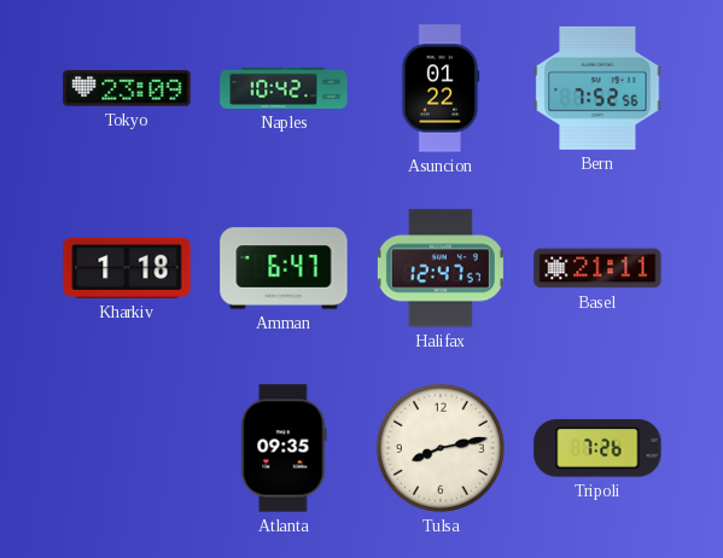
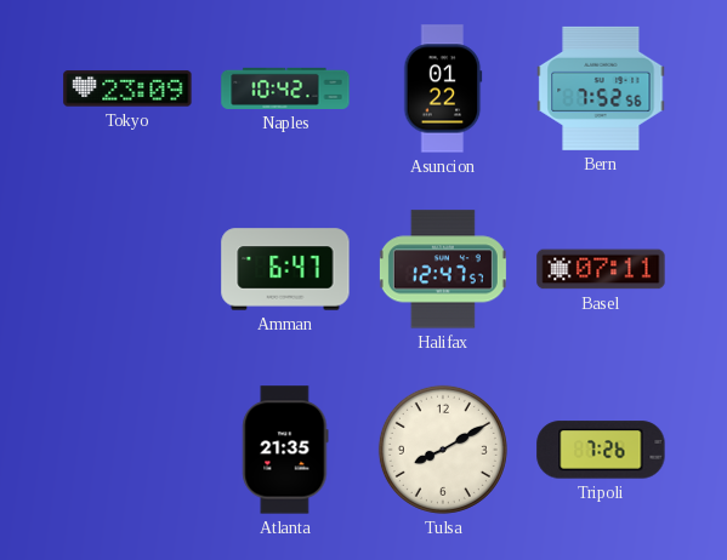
Kharkiv: 1:18 -> none (127, 268)
Basel: 21:11 -> 07:11 (601, 269)
Atlanta: 09:35 -> 21:35 (285, 450)
Tulsa: 8:13 -> 8:10 (443, 450)
